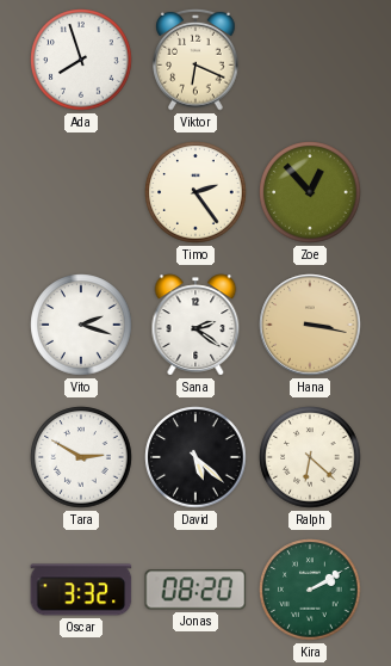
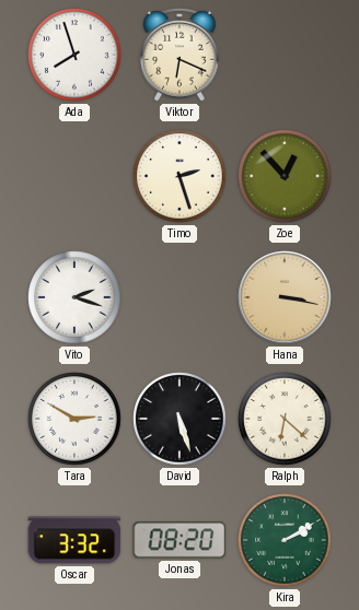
Timo: 2:24 -> 2:27 (179, 176)
Sana: 2:21 -> none (195, 325)
David: 5:22 -> 5:27 (179, 419)
